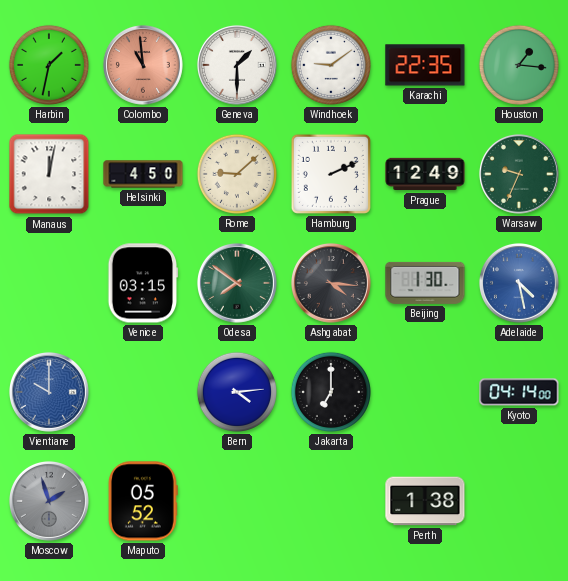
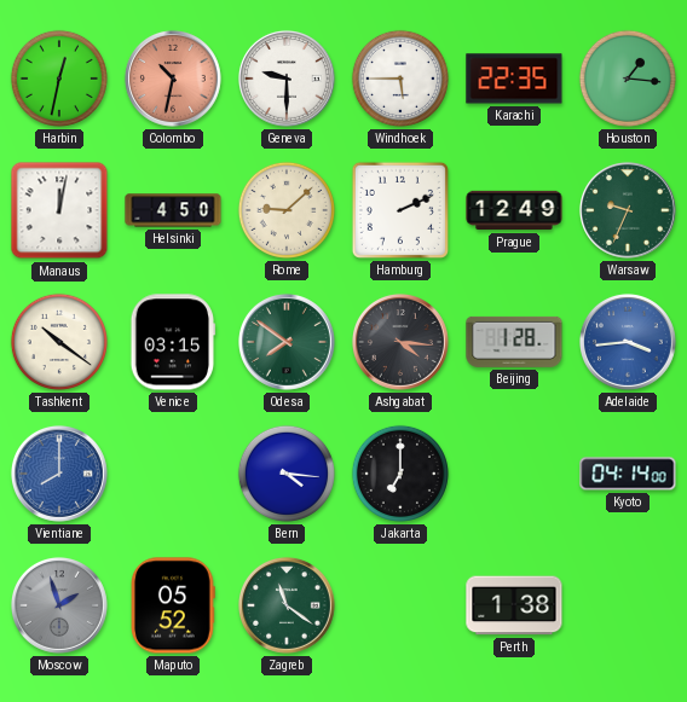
Harbin: 1:32 -> 12:32 (59, 79)
Colombo: 10:59 -> 10:32 (173, 79)
Geneva: 1:30 -> 9:30 (287, 79)
Windhoek: 9:09 -> 5:45 (400, 79)
Tashkent: none -> 10:21 (59, 342)
Beijing: 1:30 -> 1:28 (514, 342)
Adelaide: 4:28 -> 3:44 (628, 342)
Vientiane: 10:00 -> 8:00 (59, 474)
Bern: 4:14 -> 4:16 (287, 474)
Zagreb: none -> 11:21 (287, 605)
